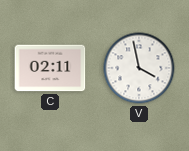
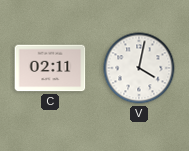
V: 3:58 -> 4:02 (139, 68)
